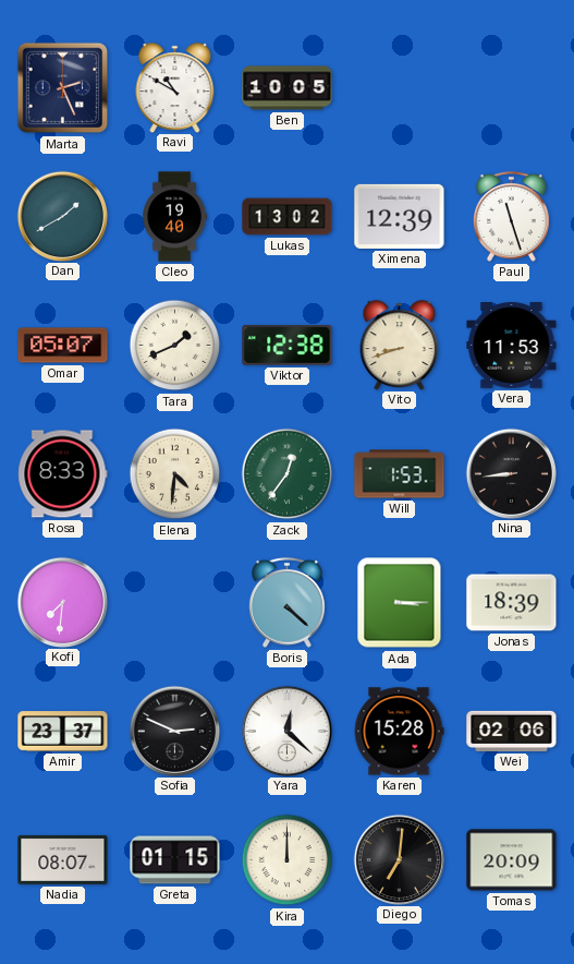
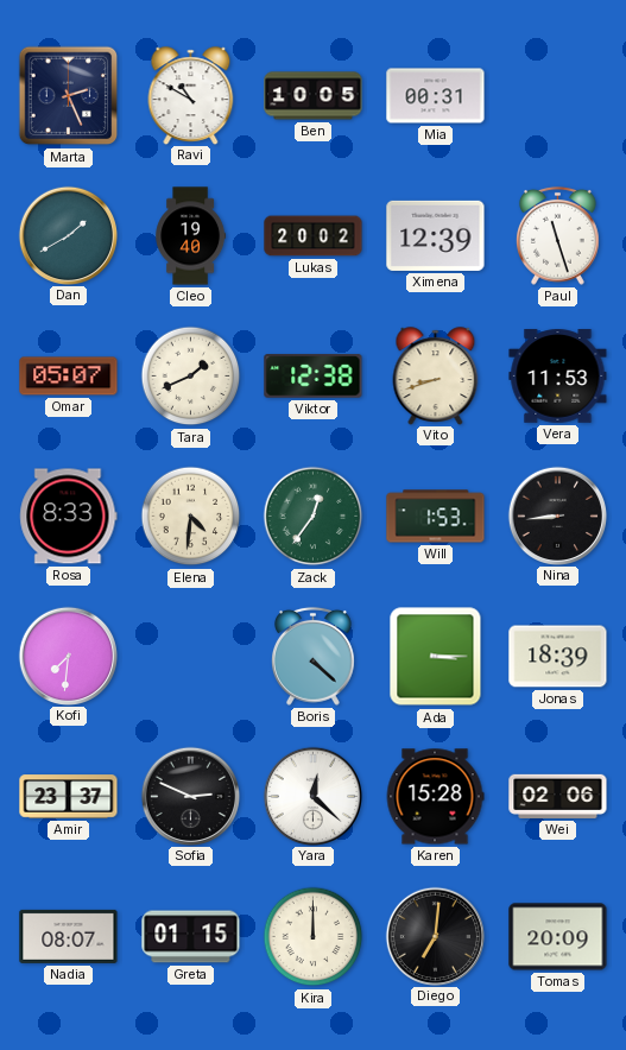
Mia: none -> 00:31 (436, 96)
Lukas: 13:02 -> 20:02 (314, 236)
